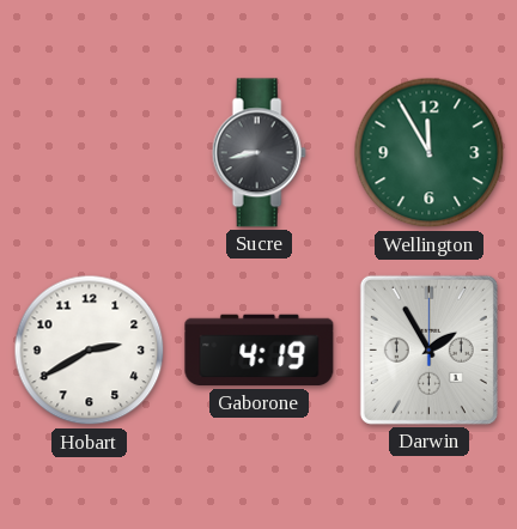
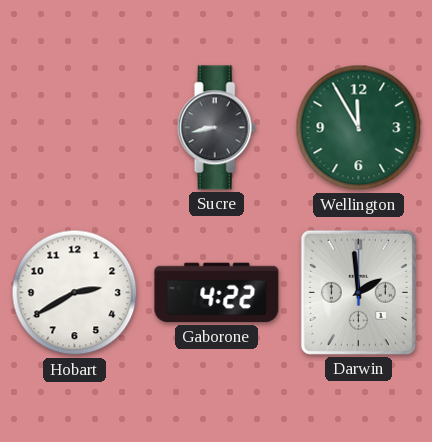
Gaborone: 4:19 -> 4:22 (217, 293)
Darwin: 1:55 -> 1:59 (358, 292)
